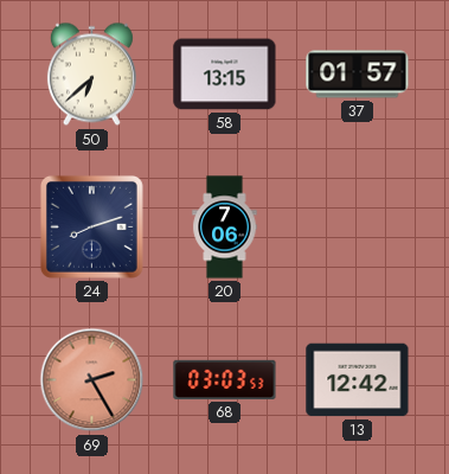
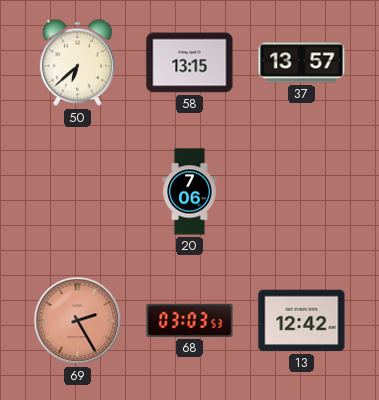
37: 01:57 -> 13:57 (302, 63)
24: 8:12 -> none (91, 226)
